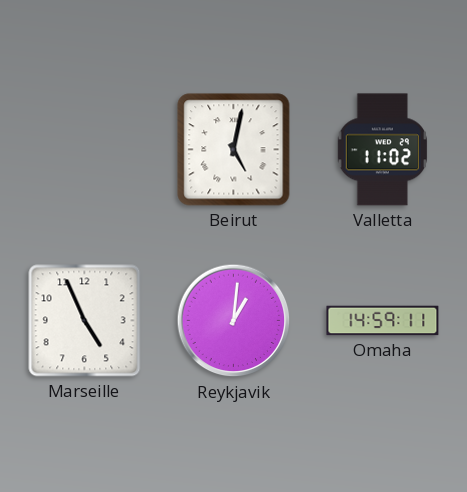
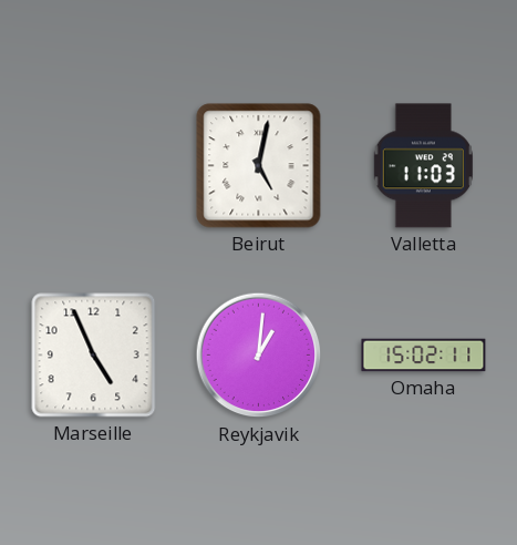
Valletta: 11:02 -> 11:03 (423, 166)
Omaha: 14:59 -> 15:02 (424, 356)
